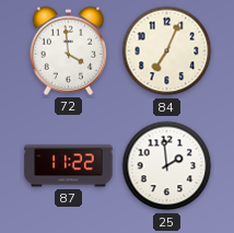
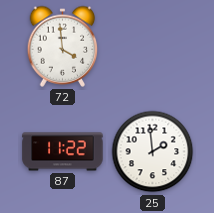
84: 7:04 -> none (167, 51)
